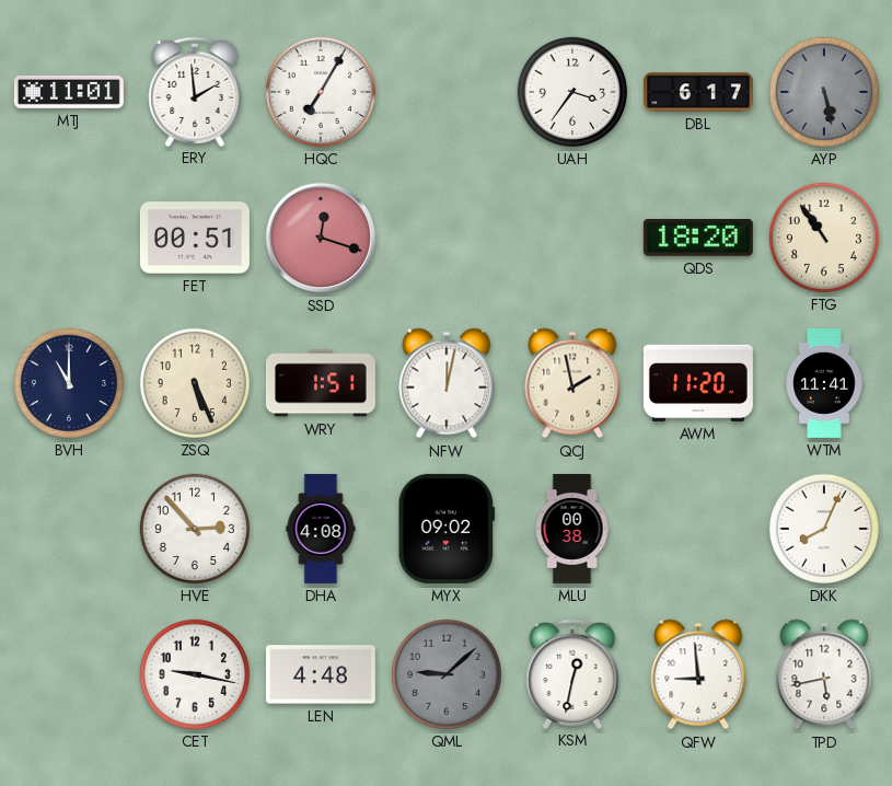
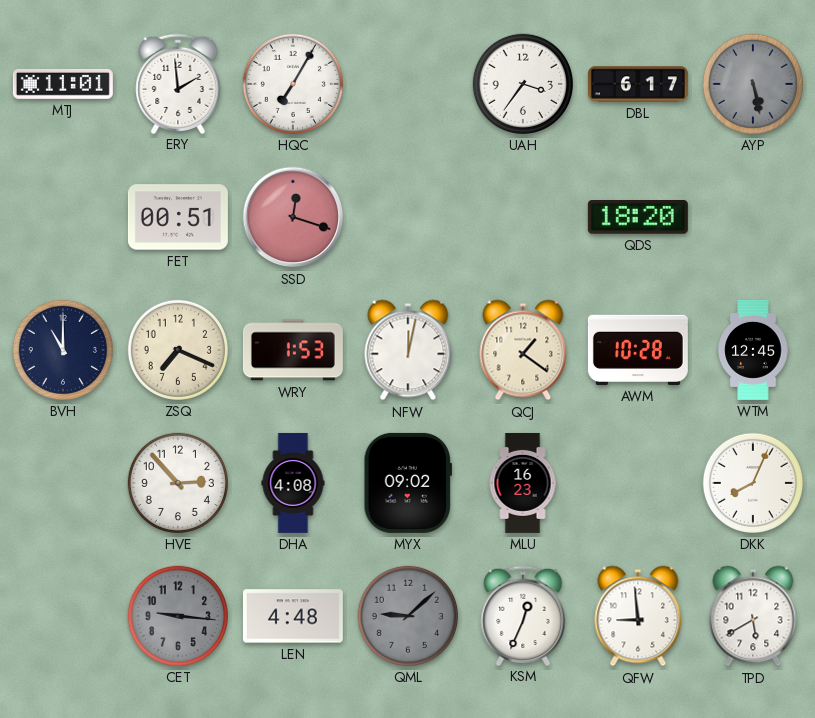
FTG: 10:54 -> none (824, 238)
ZSQ: 5:26 -> 7:19 (178, 350)
WRY: 1:51 -> 1:53 (293, 350)
QCJ: 1:58 -> 1:21 (523, 350)
AWM: 11:20 -> 10:28 (638, 350)
WTM: 11:41 -> 12:45 (753, 350)
MLU: 00:38 -> 16:23 (523, 483)
CET: 9:17 -> 9:16 (178, 616)
CET dial: white -> grey (178, 616)
KSM: 12:32 -> 12:34 (523, 615)
TPD: 5:43 -> 5:40 (753, 616)
